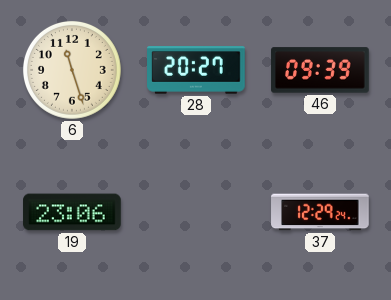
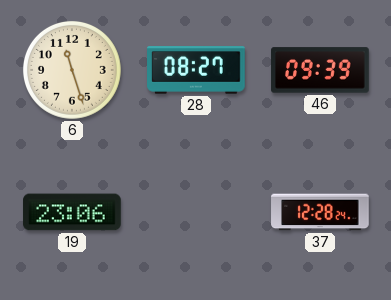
28: 20:27 -> 08:27 (196, 70)
37: 12:29 -> 12:28 (320, 212)
